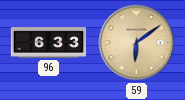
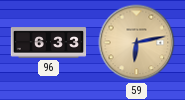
59: 6:09 -> 6:13 (137, 43)
